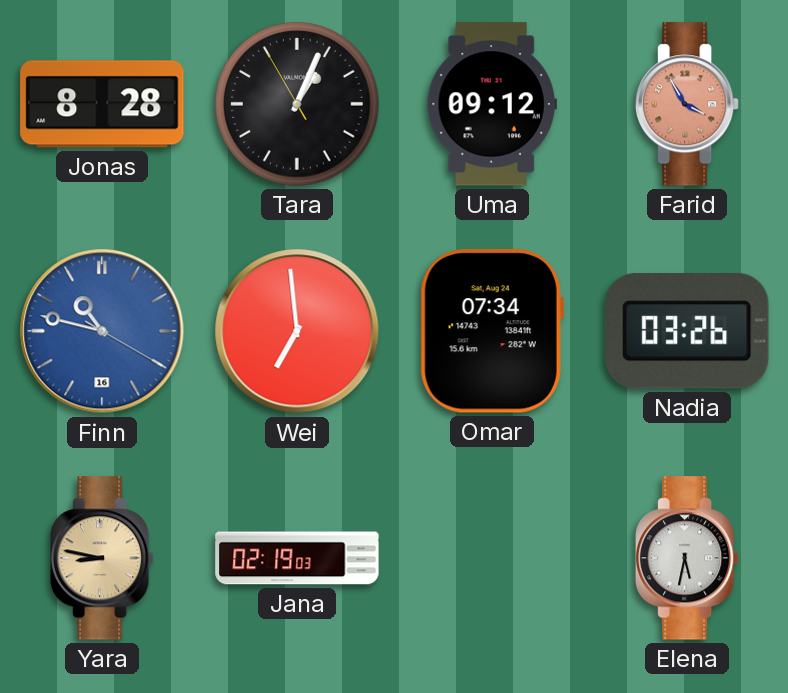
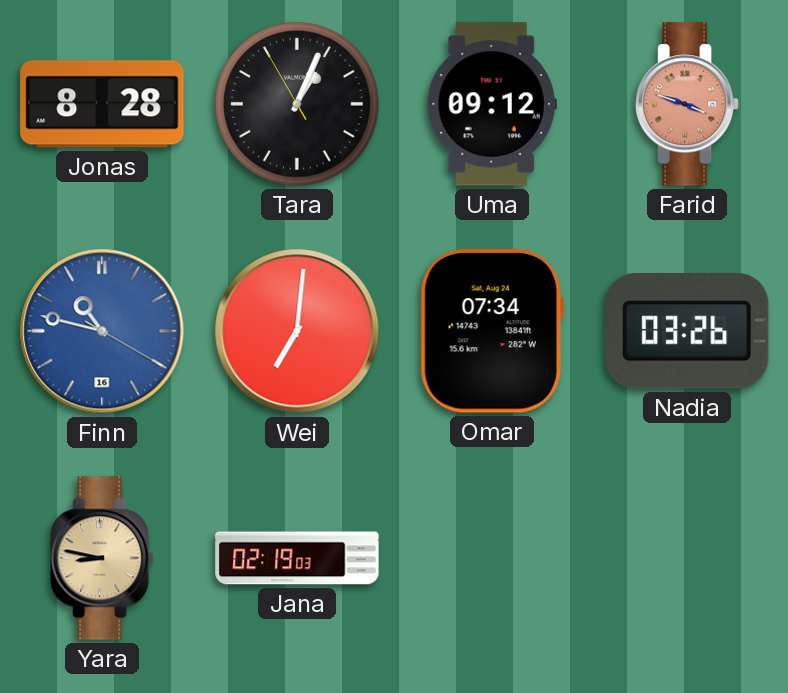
Farid: 3:55 -> 3:48 (687, 104)
Wei: 6:59 -> 7:01 (297, 331)
Elena: 5:32 -> none (687, 558)
